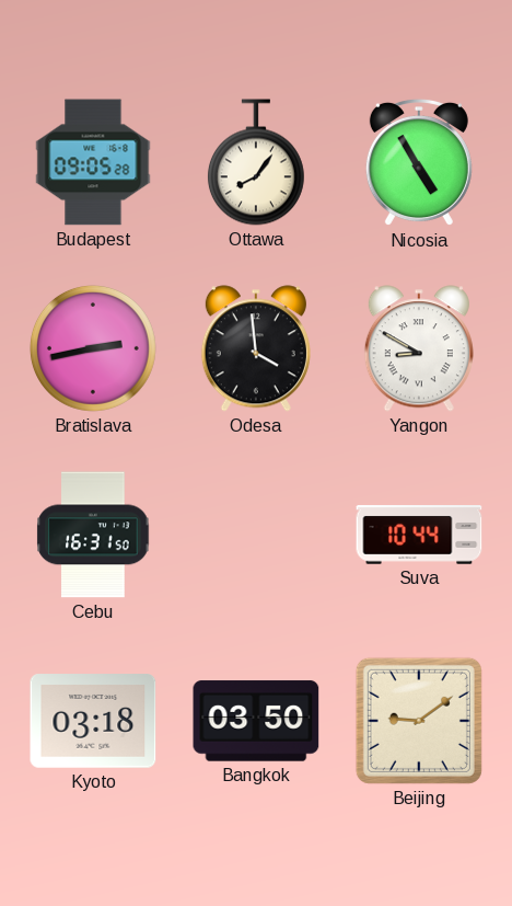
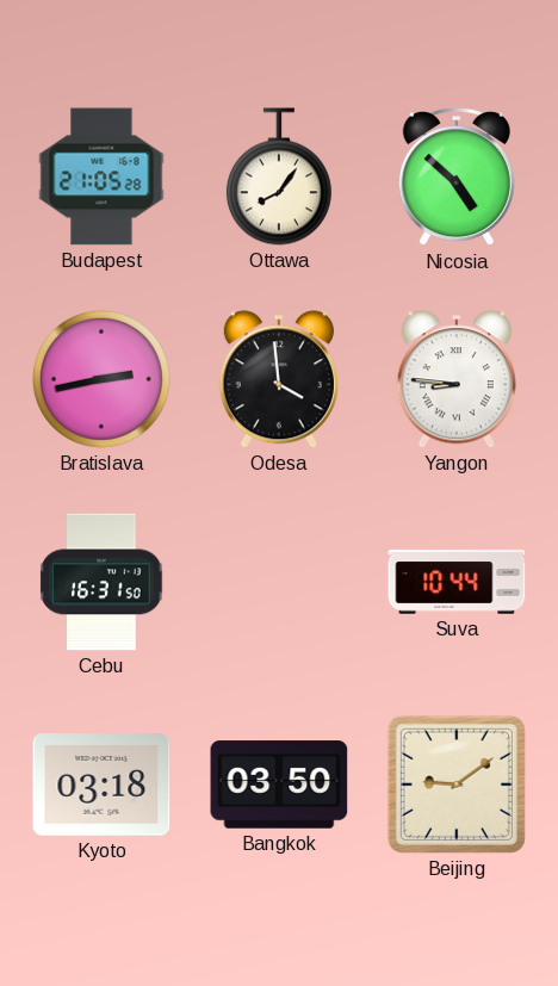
Budapest: 09:05 -> 21:05 (101, 176)
Nicosia: 4:55 -> 4:52 (457, 176)
Yangon: 8:50 -> 8:46 (457, 379)
